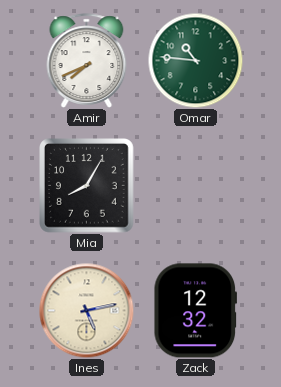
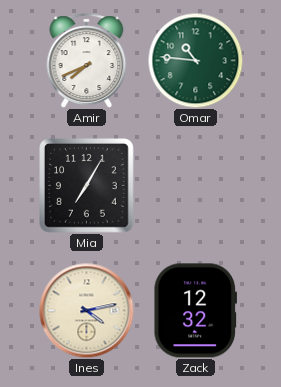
Mia: 8:05 -> 7:05 (87, 186)
Ines: 5:13 -> 4:13 (86, 310)
